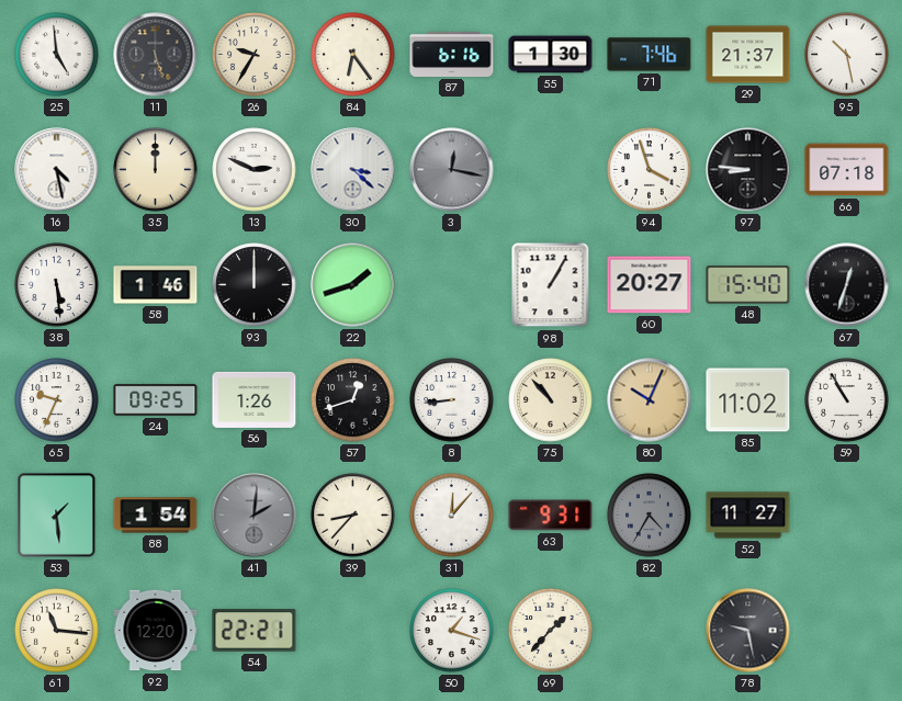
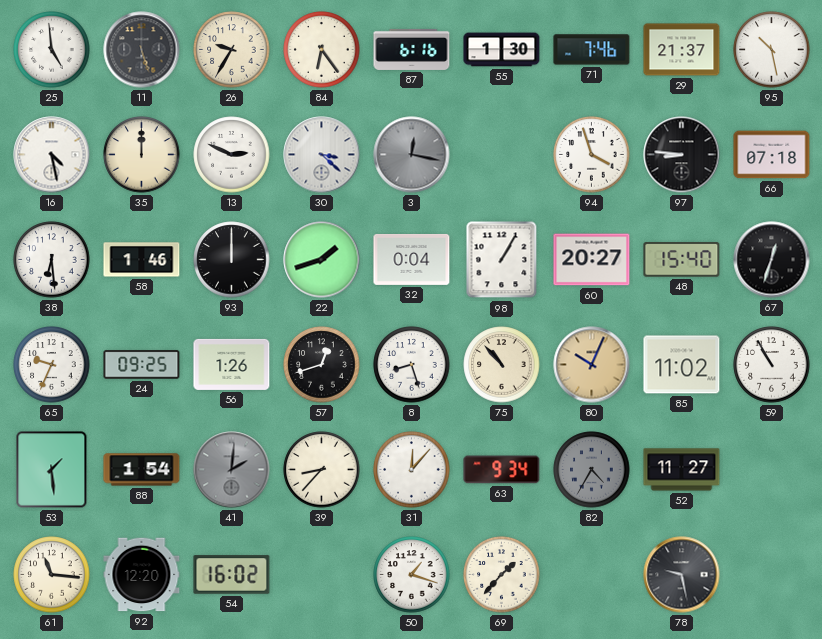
38: 5:29 -> 6:29 (52, 260)
32: none -> 0:04 (412, 259)
8: 8:44 -> 8:27 (412, 365)
63: 9:31 -> 9:34 (502, 470)
54: 22:21 -> 16:02 (232, 575)
